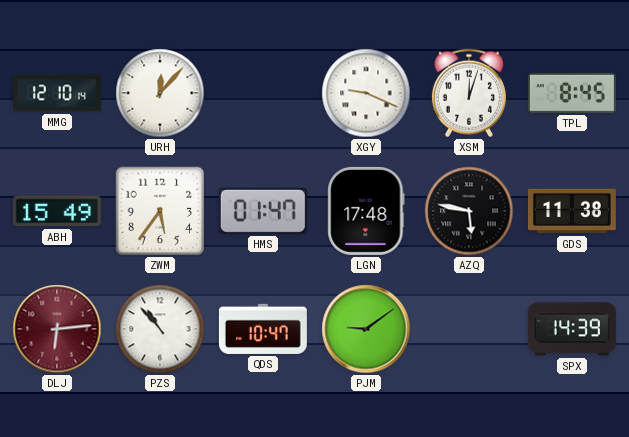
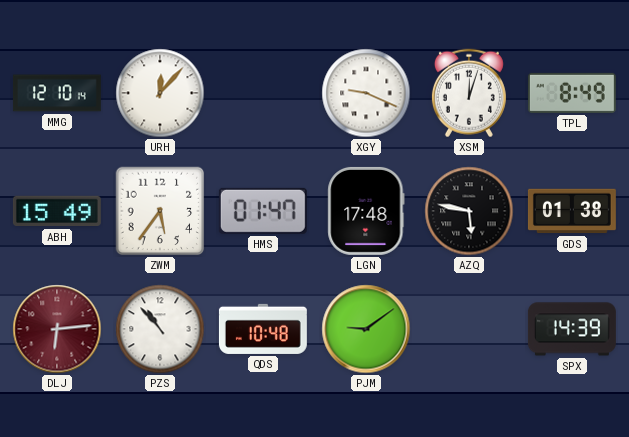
TPL: 8:45 -> 8:49 (572, 93)
GDS: 11:38 -> 01:38 (572, 211)
QDS: 10:47 -> 10:48 (263, 329)
